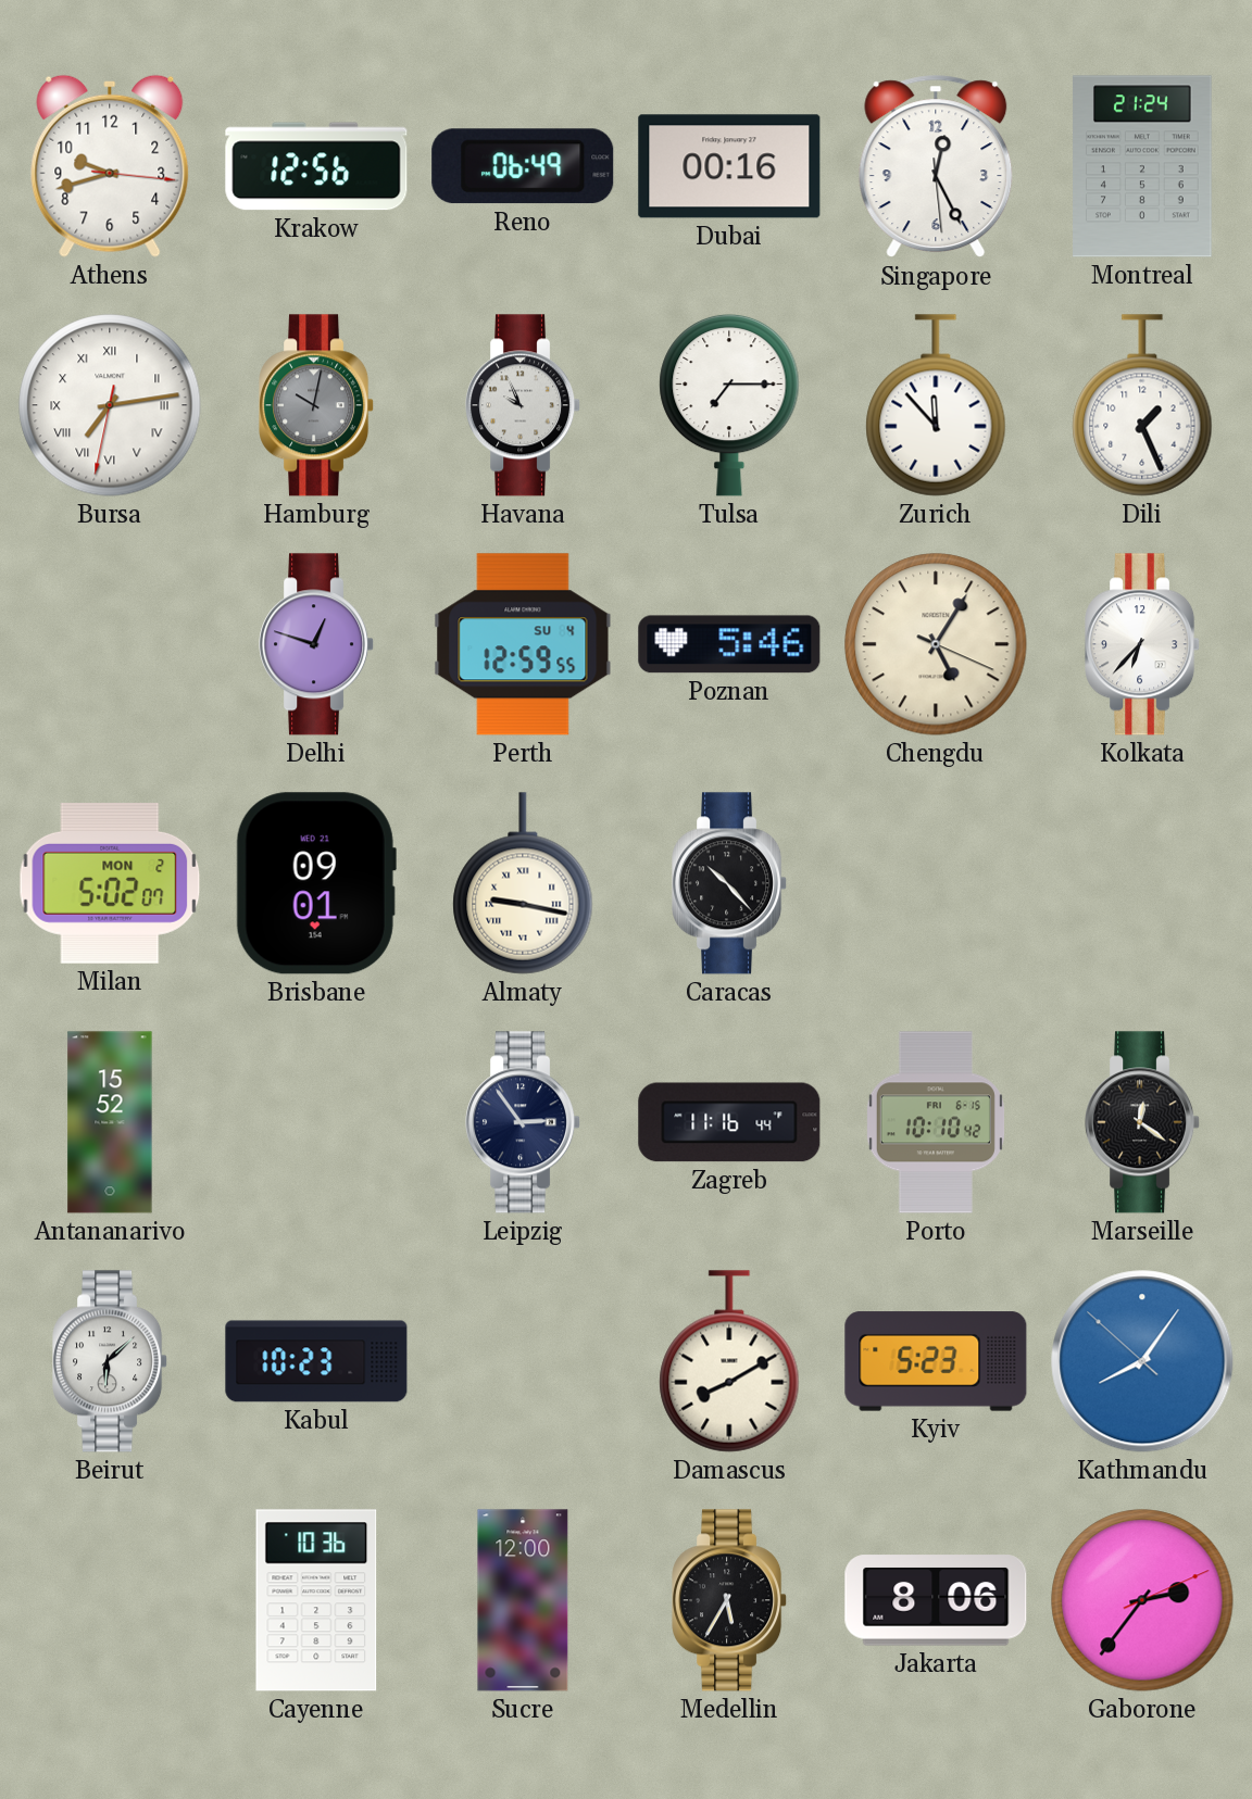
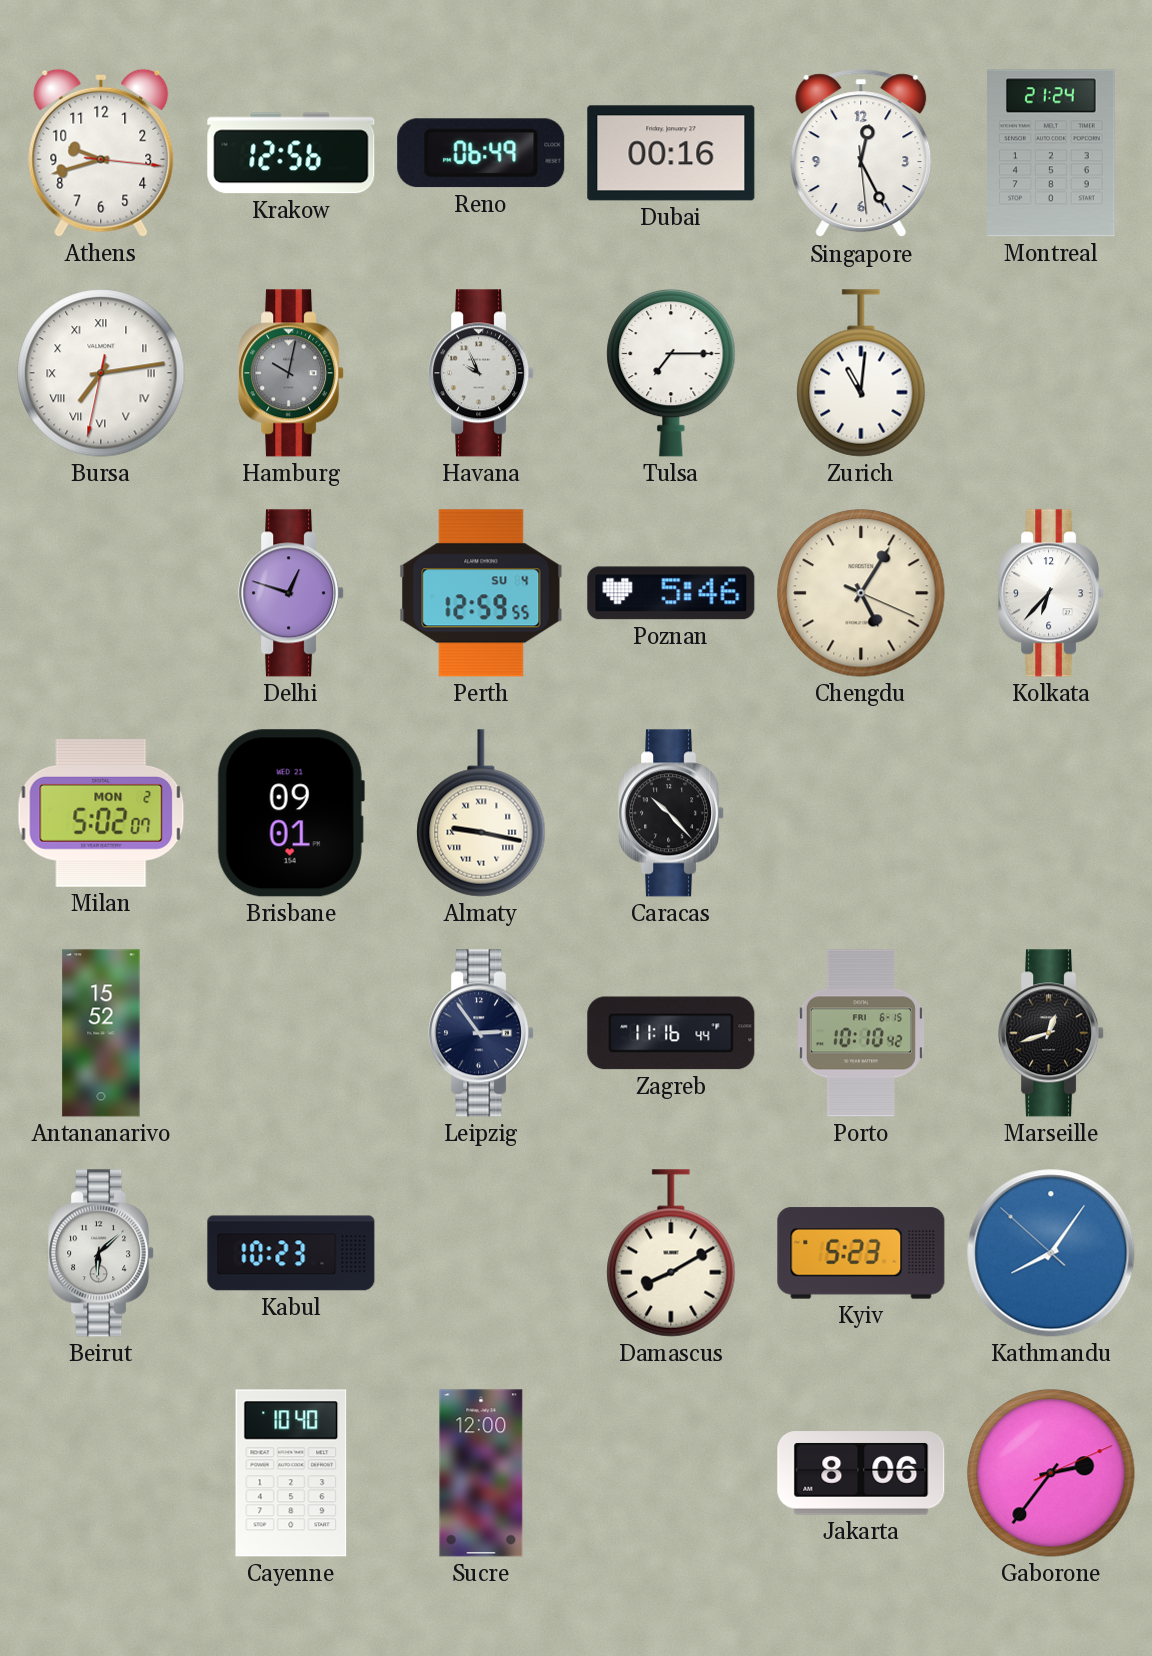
Zurich: 11:53 -> 11:01 (861, 373)
Dili: 1:26 -> none (1142, 405)
Marseille: 12:21 -> 12:42 (1052, 1033)
Cayenne: 10:36 -> 10:40 (291, 1473)
Medellin: 5:35 -> none (730, 1600)
